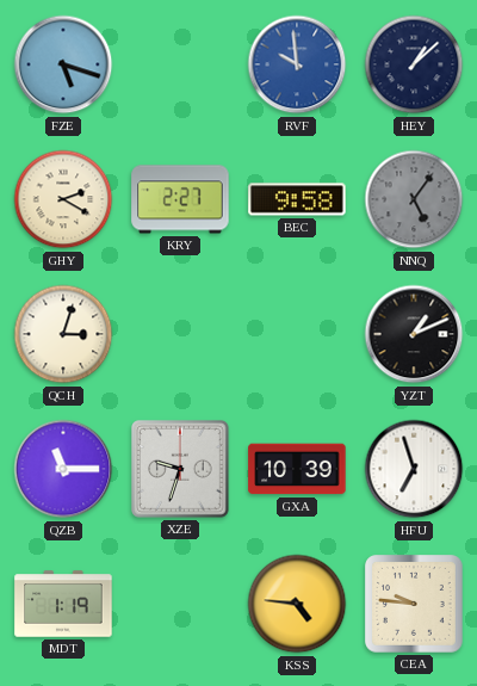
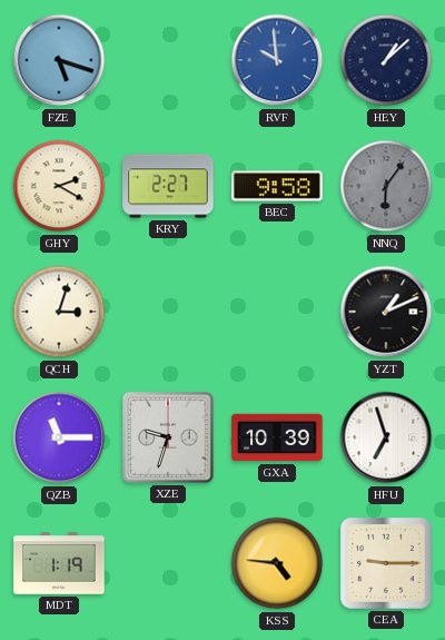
NNQ: 5:06 -> 6:06 (386, 186)
CEA: 9:46 -> 9:15 (386, 563)
